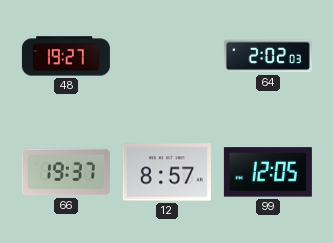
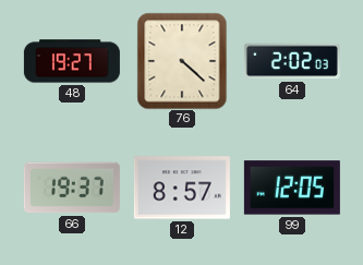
76: none -> 4:22 (182, 61)
